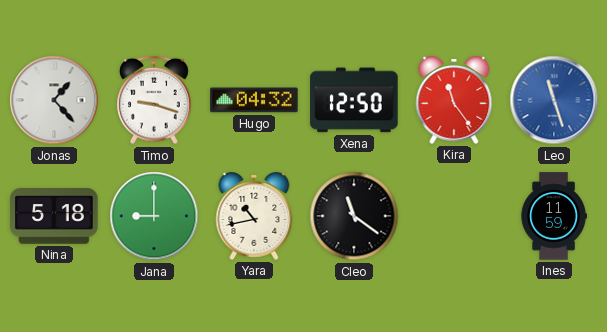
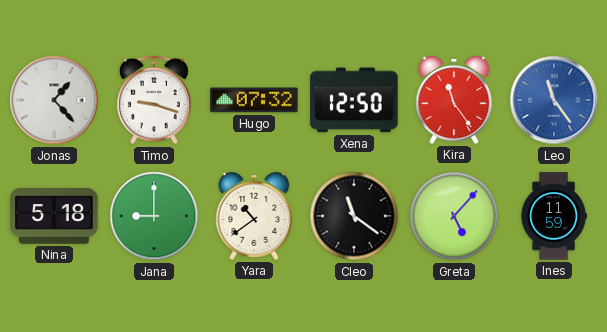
Hugo: 04:32 -> 07:32 (254, 100)
Leo: 11:27 -> 11:24 (554, 100)
Yara: 10:43 -> 10:39 (254, 217)
Greta: none -> 5:07 (454, 216)
